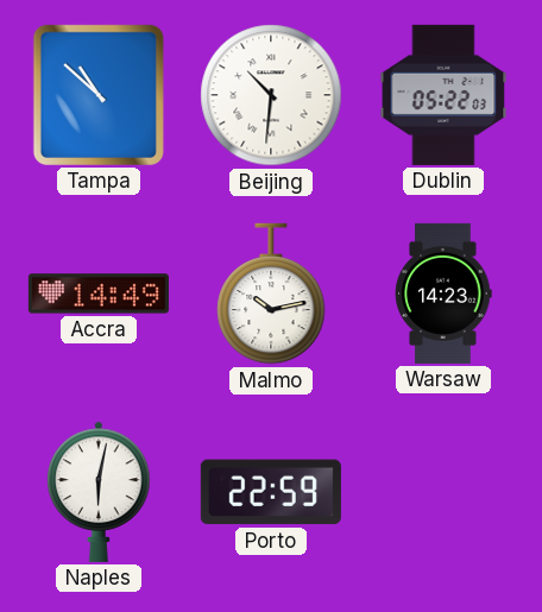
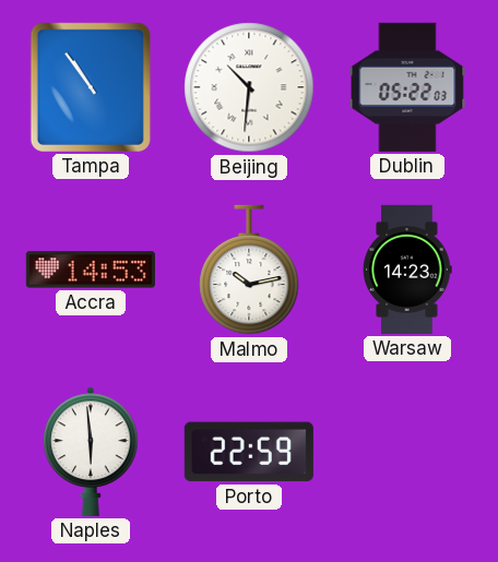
Tampa: 10:52 -> 10:54 (91, 87)
Accra: 14:49 -> 14:53 (91, 270)
Naples: 6:02 -> 5:59 (91, 452)
